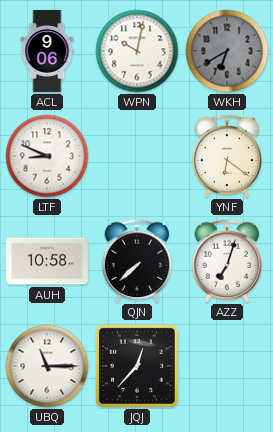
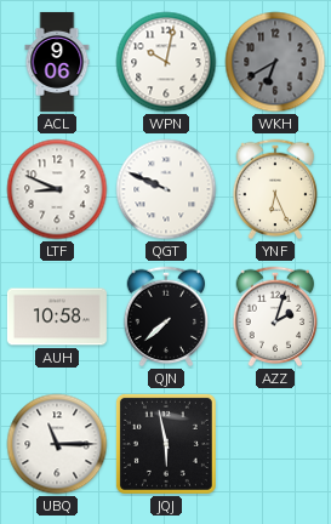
QGT: none -> 9:49 (166, 189)
YNF: 6:21 -> 6:26 (275, 189)
AZZ: 7:03 -> 2:03 (275, 317)
JQJ: 12:37 -> 5:58 (166, 444)
